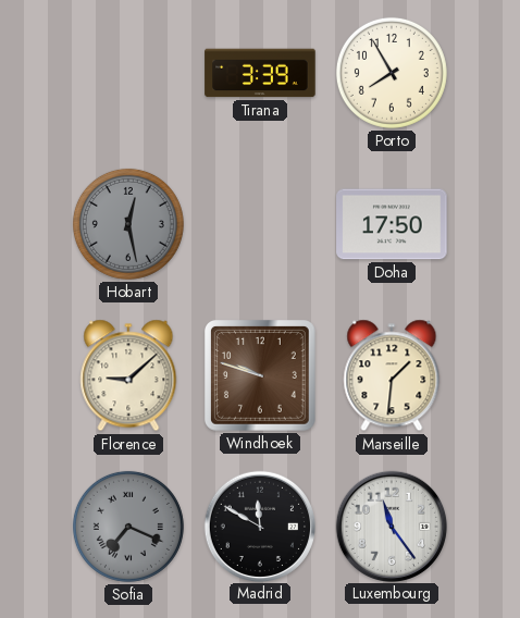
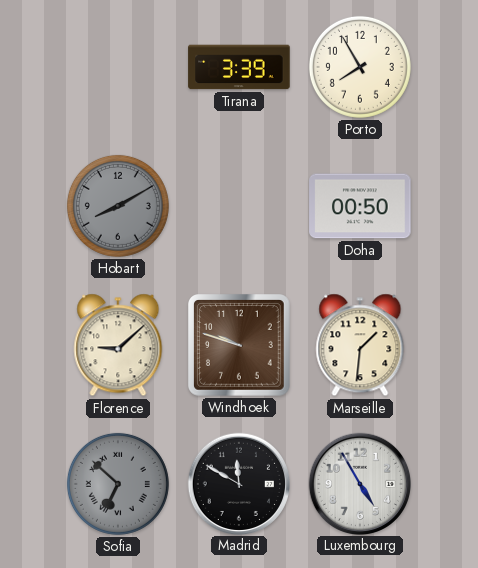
Hobart: 12:28 -> 8:10 (118, 206)
Doha: 17:50 -> 00:50 (360, 206)
Sofia: 7:19 -> 6:52 (118, 484)
Luxembourg: 11:24 -> 4:55 (359, 483)
